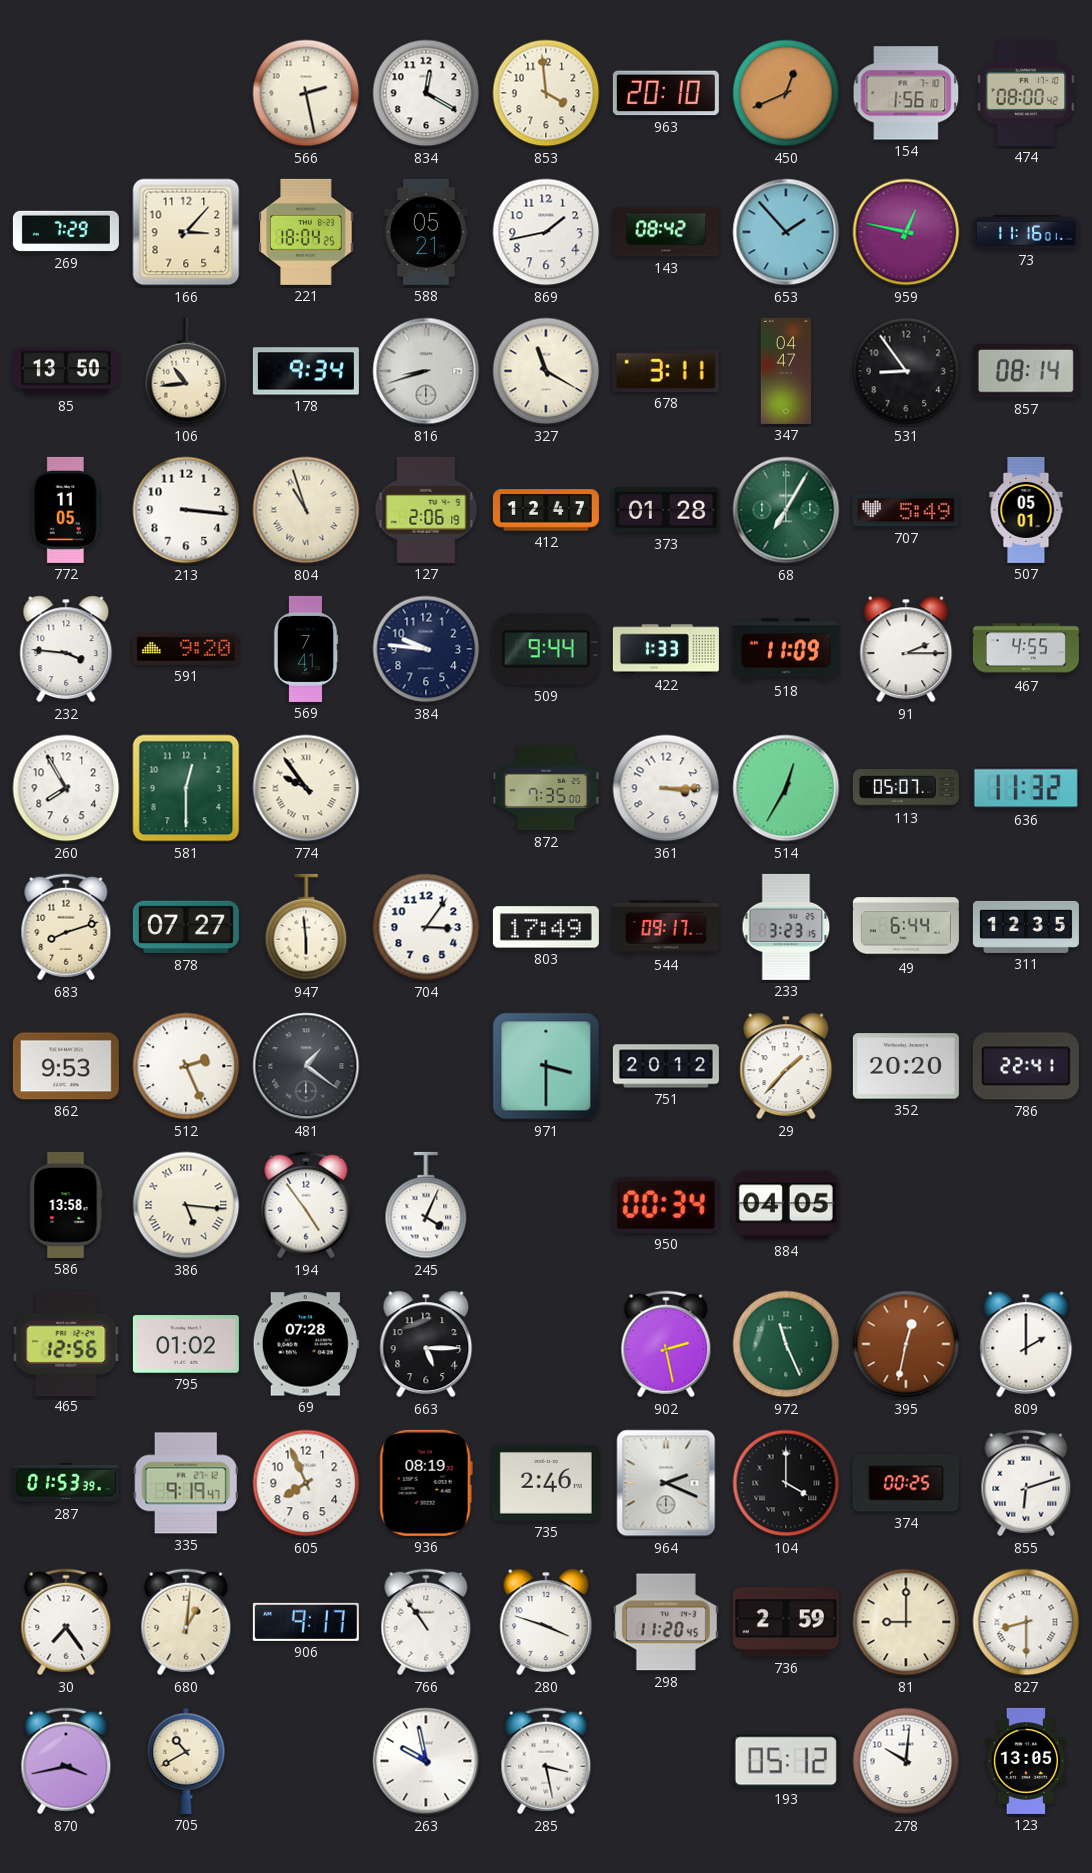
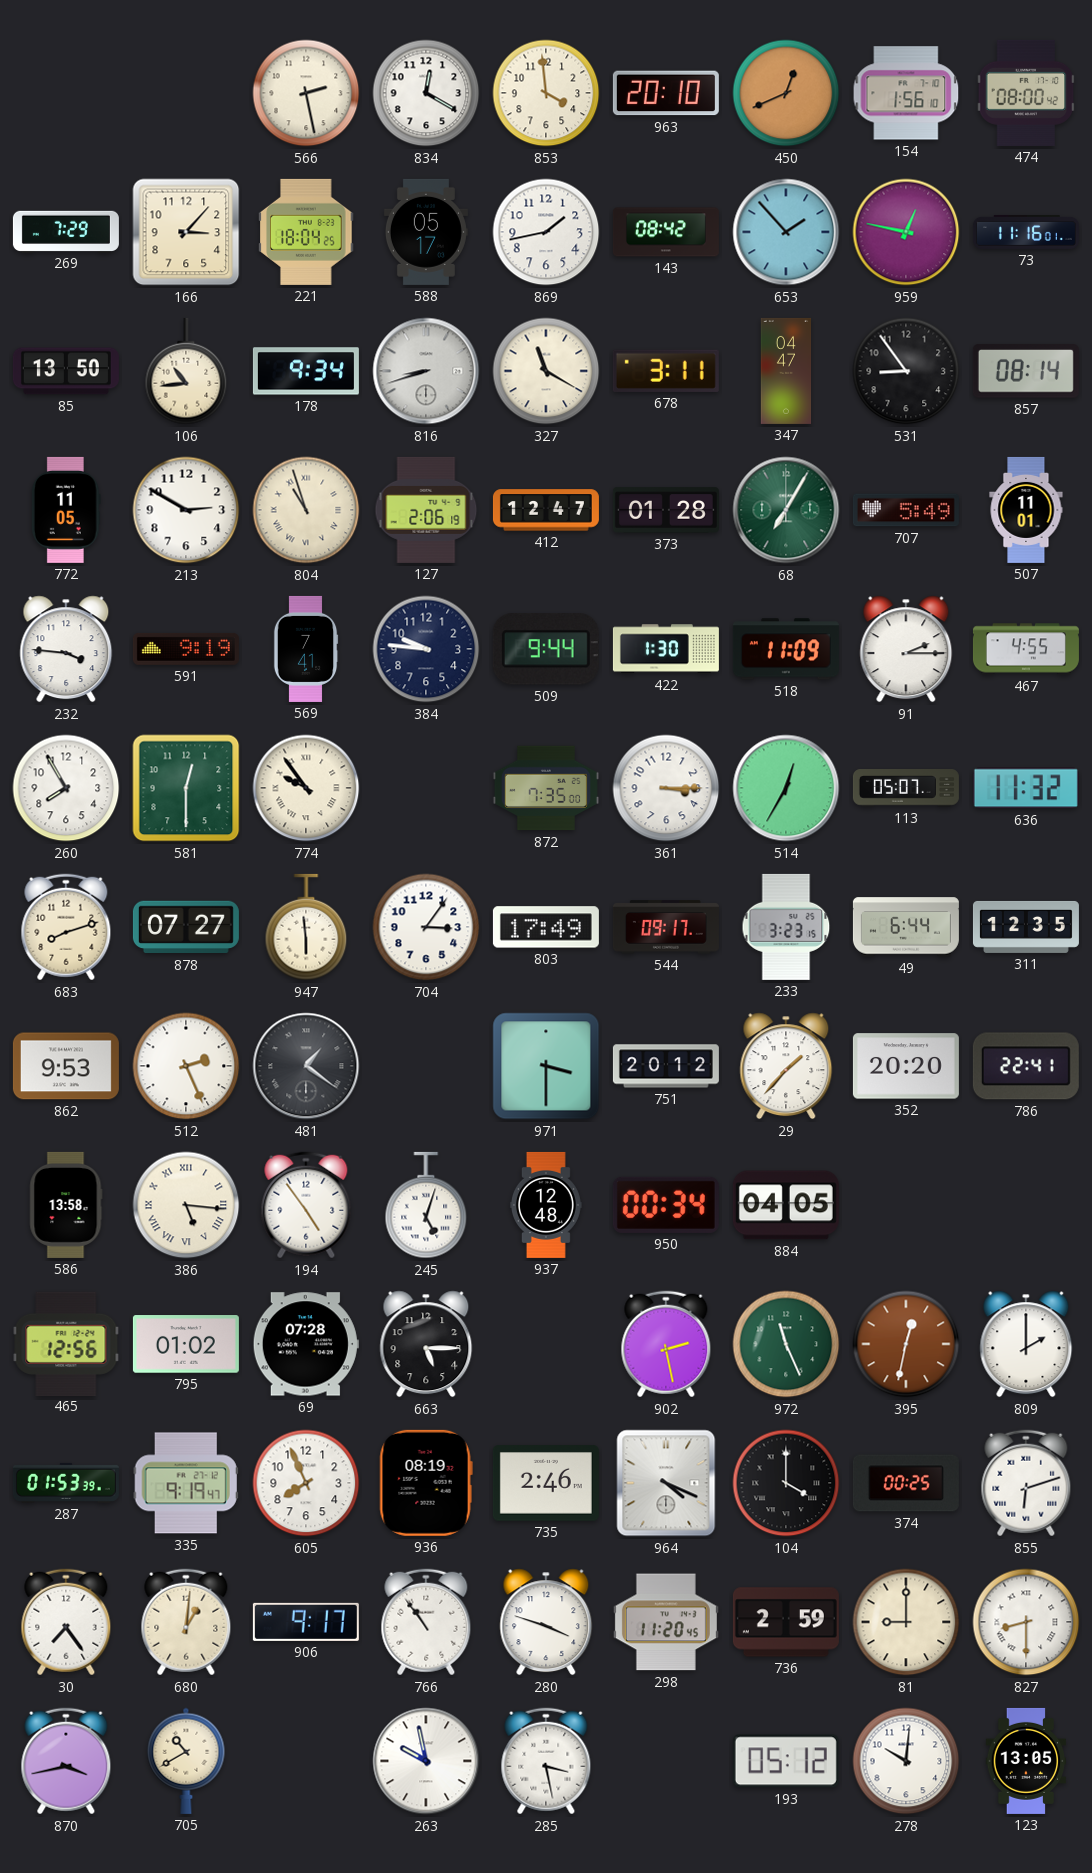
588: 05:21 -> 05:17 (426, 232)
213: 3:16 -> 2:50 (186, 510)
507: 05:01 -> 11:01 (1026, 510)
591: 9:20 -> 9:19 (186, 649)
422: 1:33 -> 1:30 (666, 649)
245: 4:04 -> 5:03 (426, 1205)
937: none -> 12:48 (546, 1205)
964: 2:19 -> 4:19 (666, 1483)
